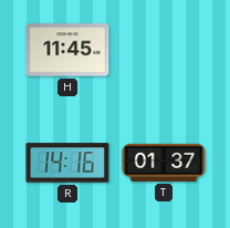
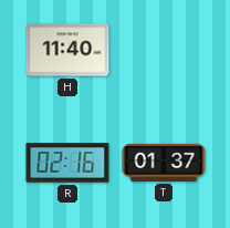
H: 11:45 -> 11:40 (67, 50)
R: 14:16 -> 02:16 (67, 163)
